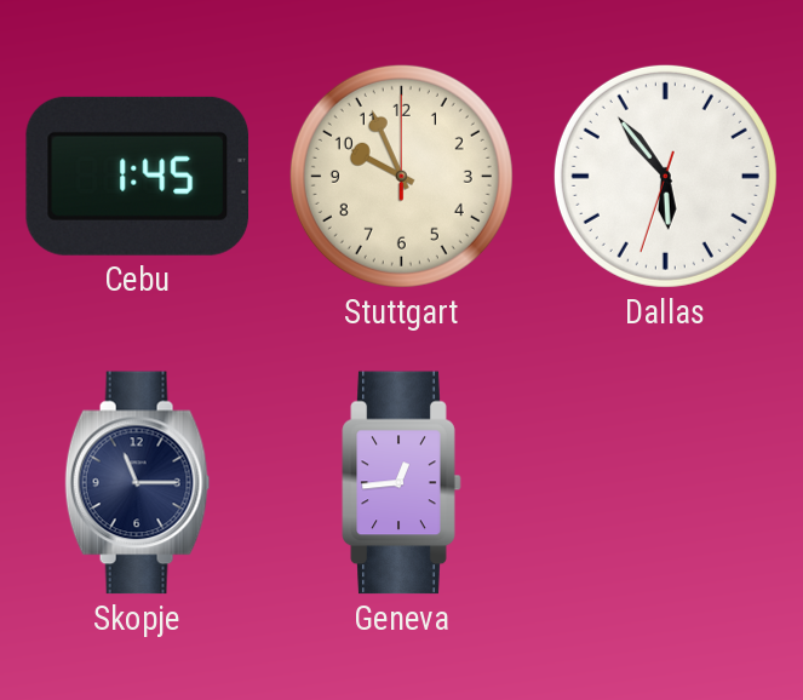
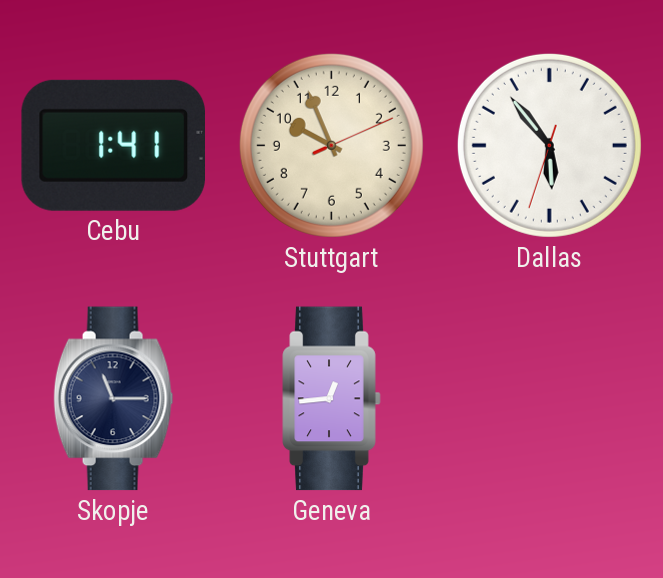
Cebu: 1:45 -> 1:41 (113, 145)
Stuttgart: 9:56:00 -> 9:56:11 (331, 145)
